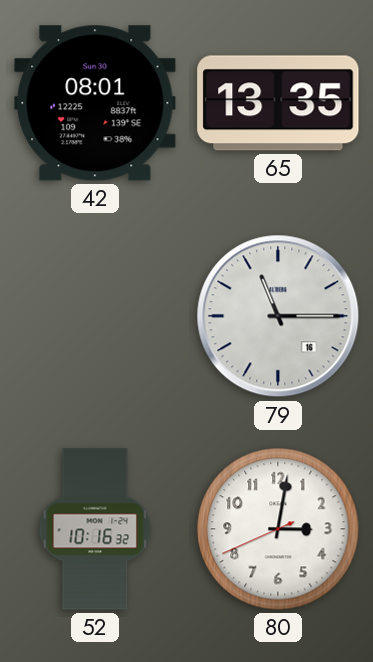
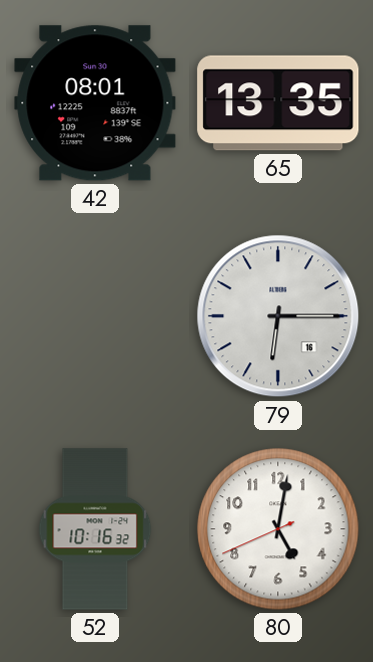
79: 11:15 -> 6:15 (278, 316)
80: 3:01 -> 5:01 (278, 529)
